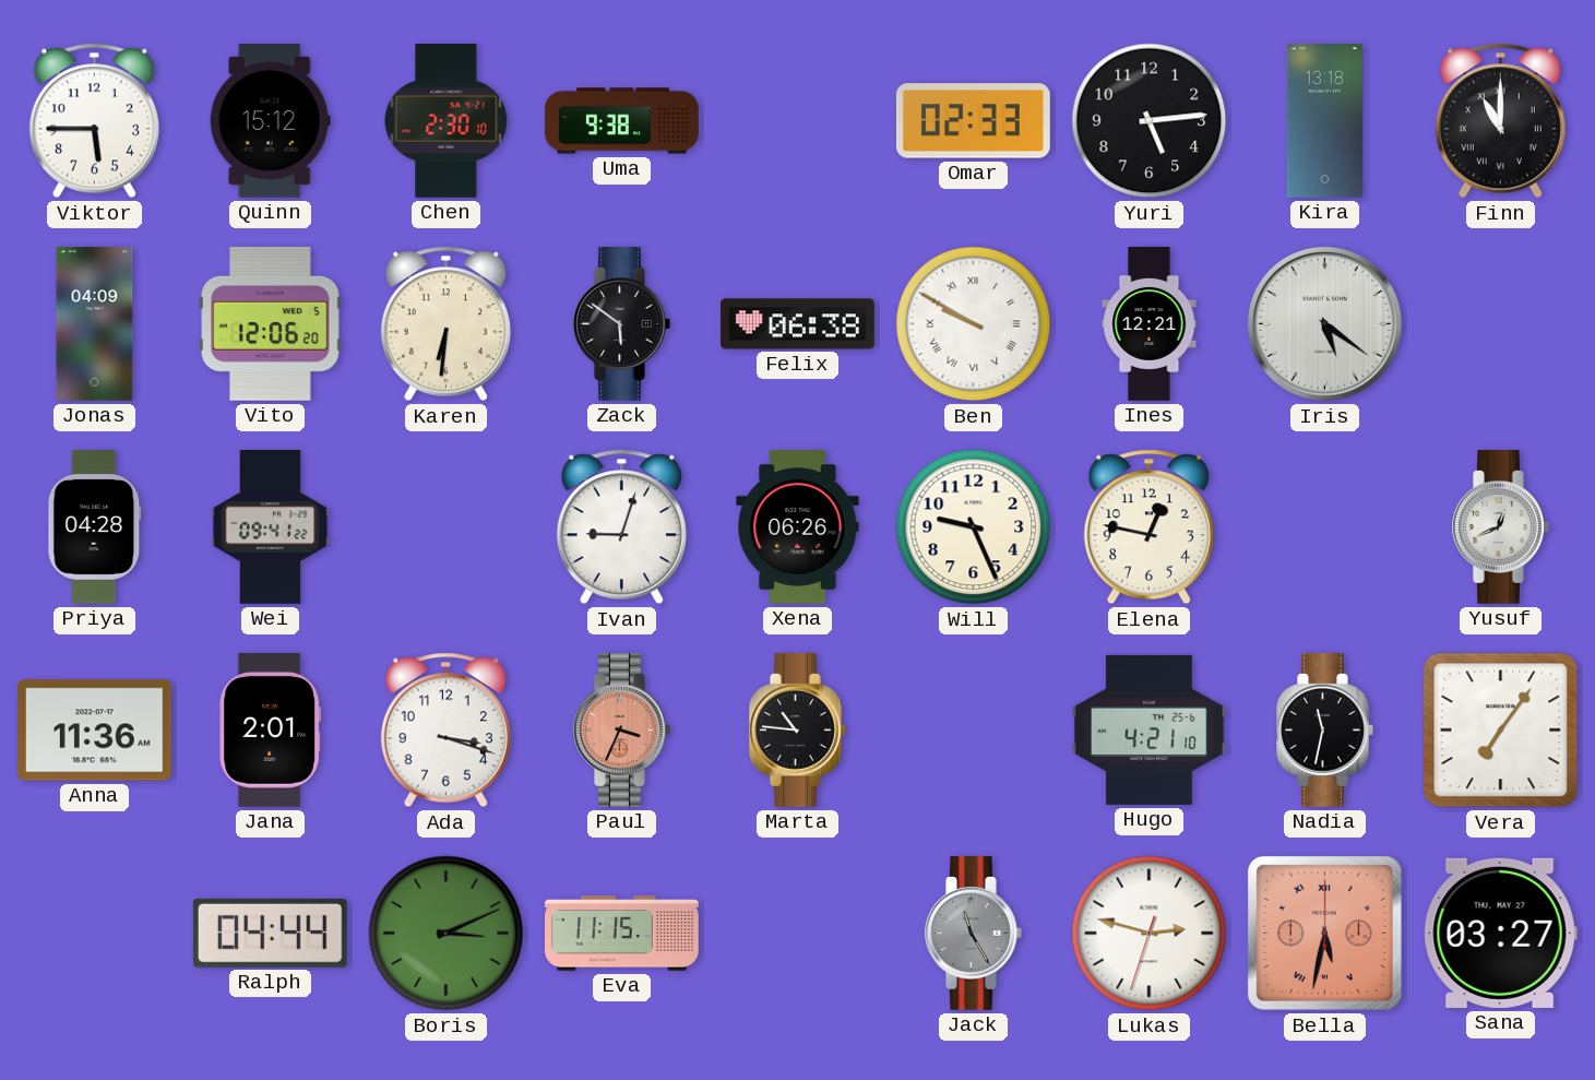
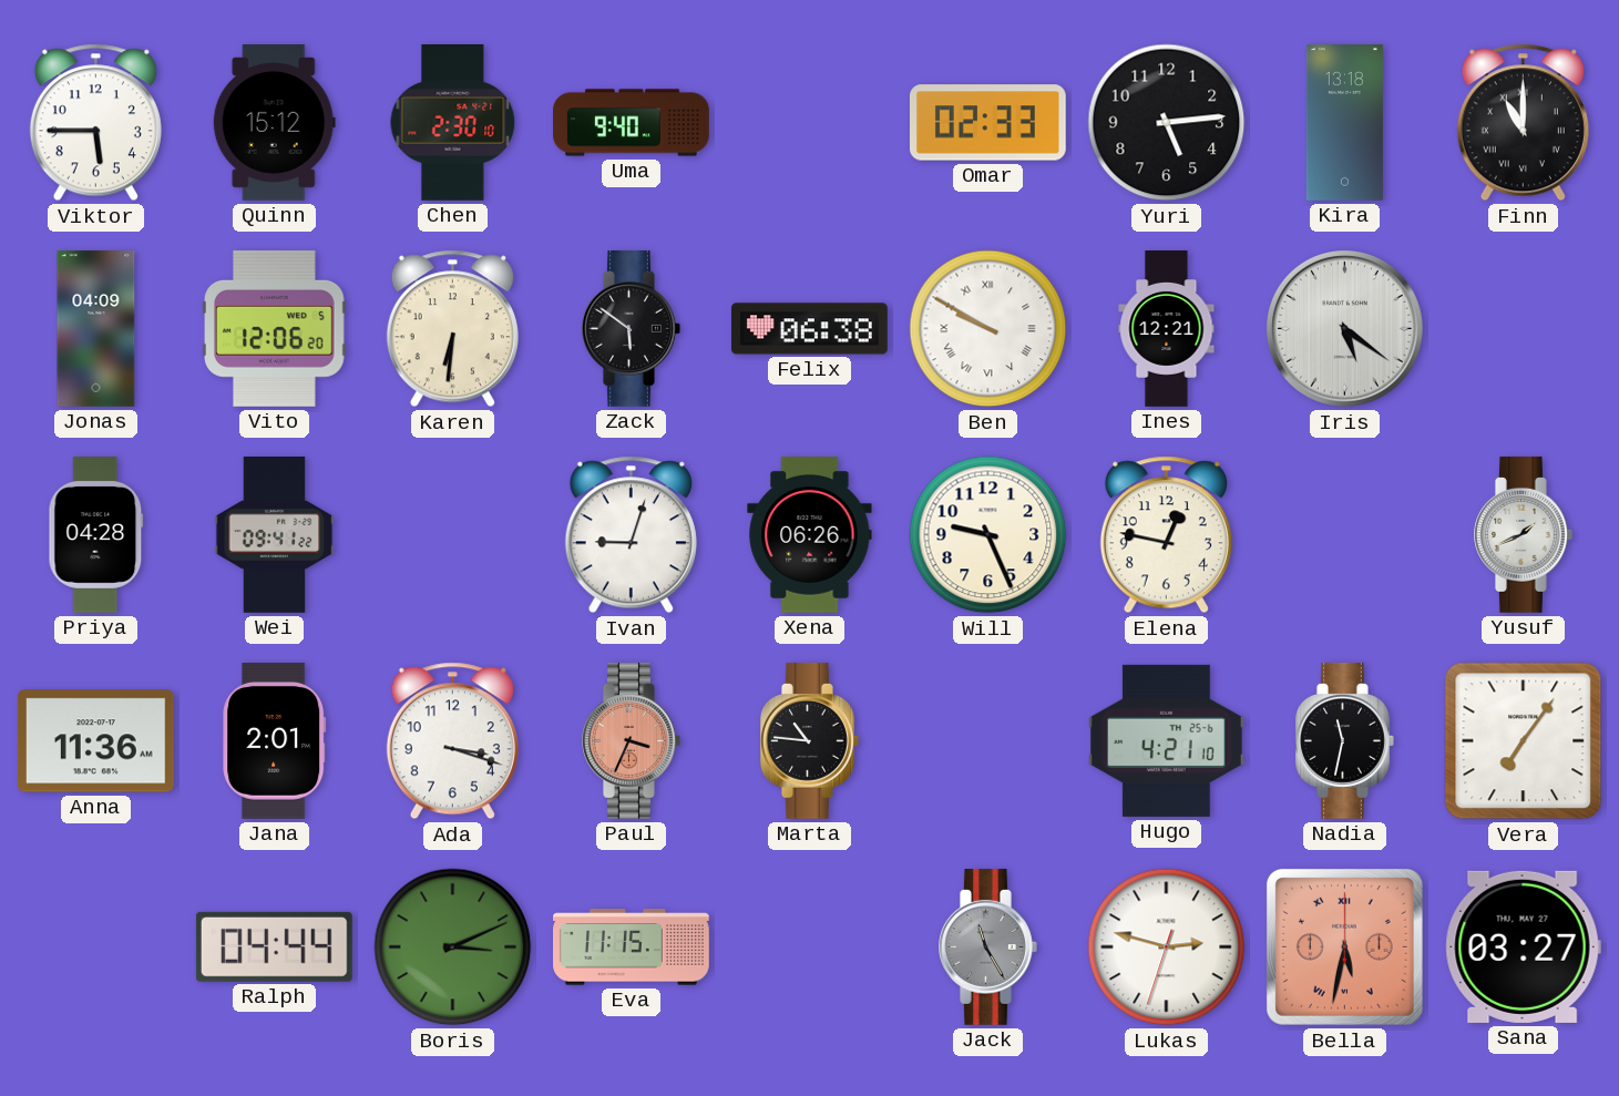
Uma: 9:38 -> 9:40 (632, 123)
Yusuf: 12:41 -> 1:41 (1524, 535)
